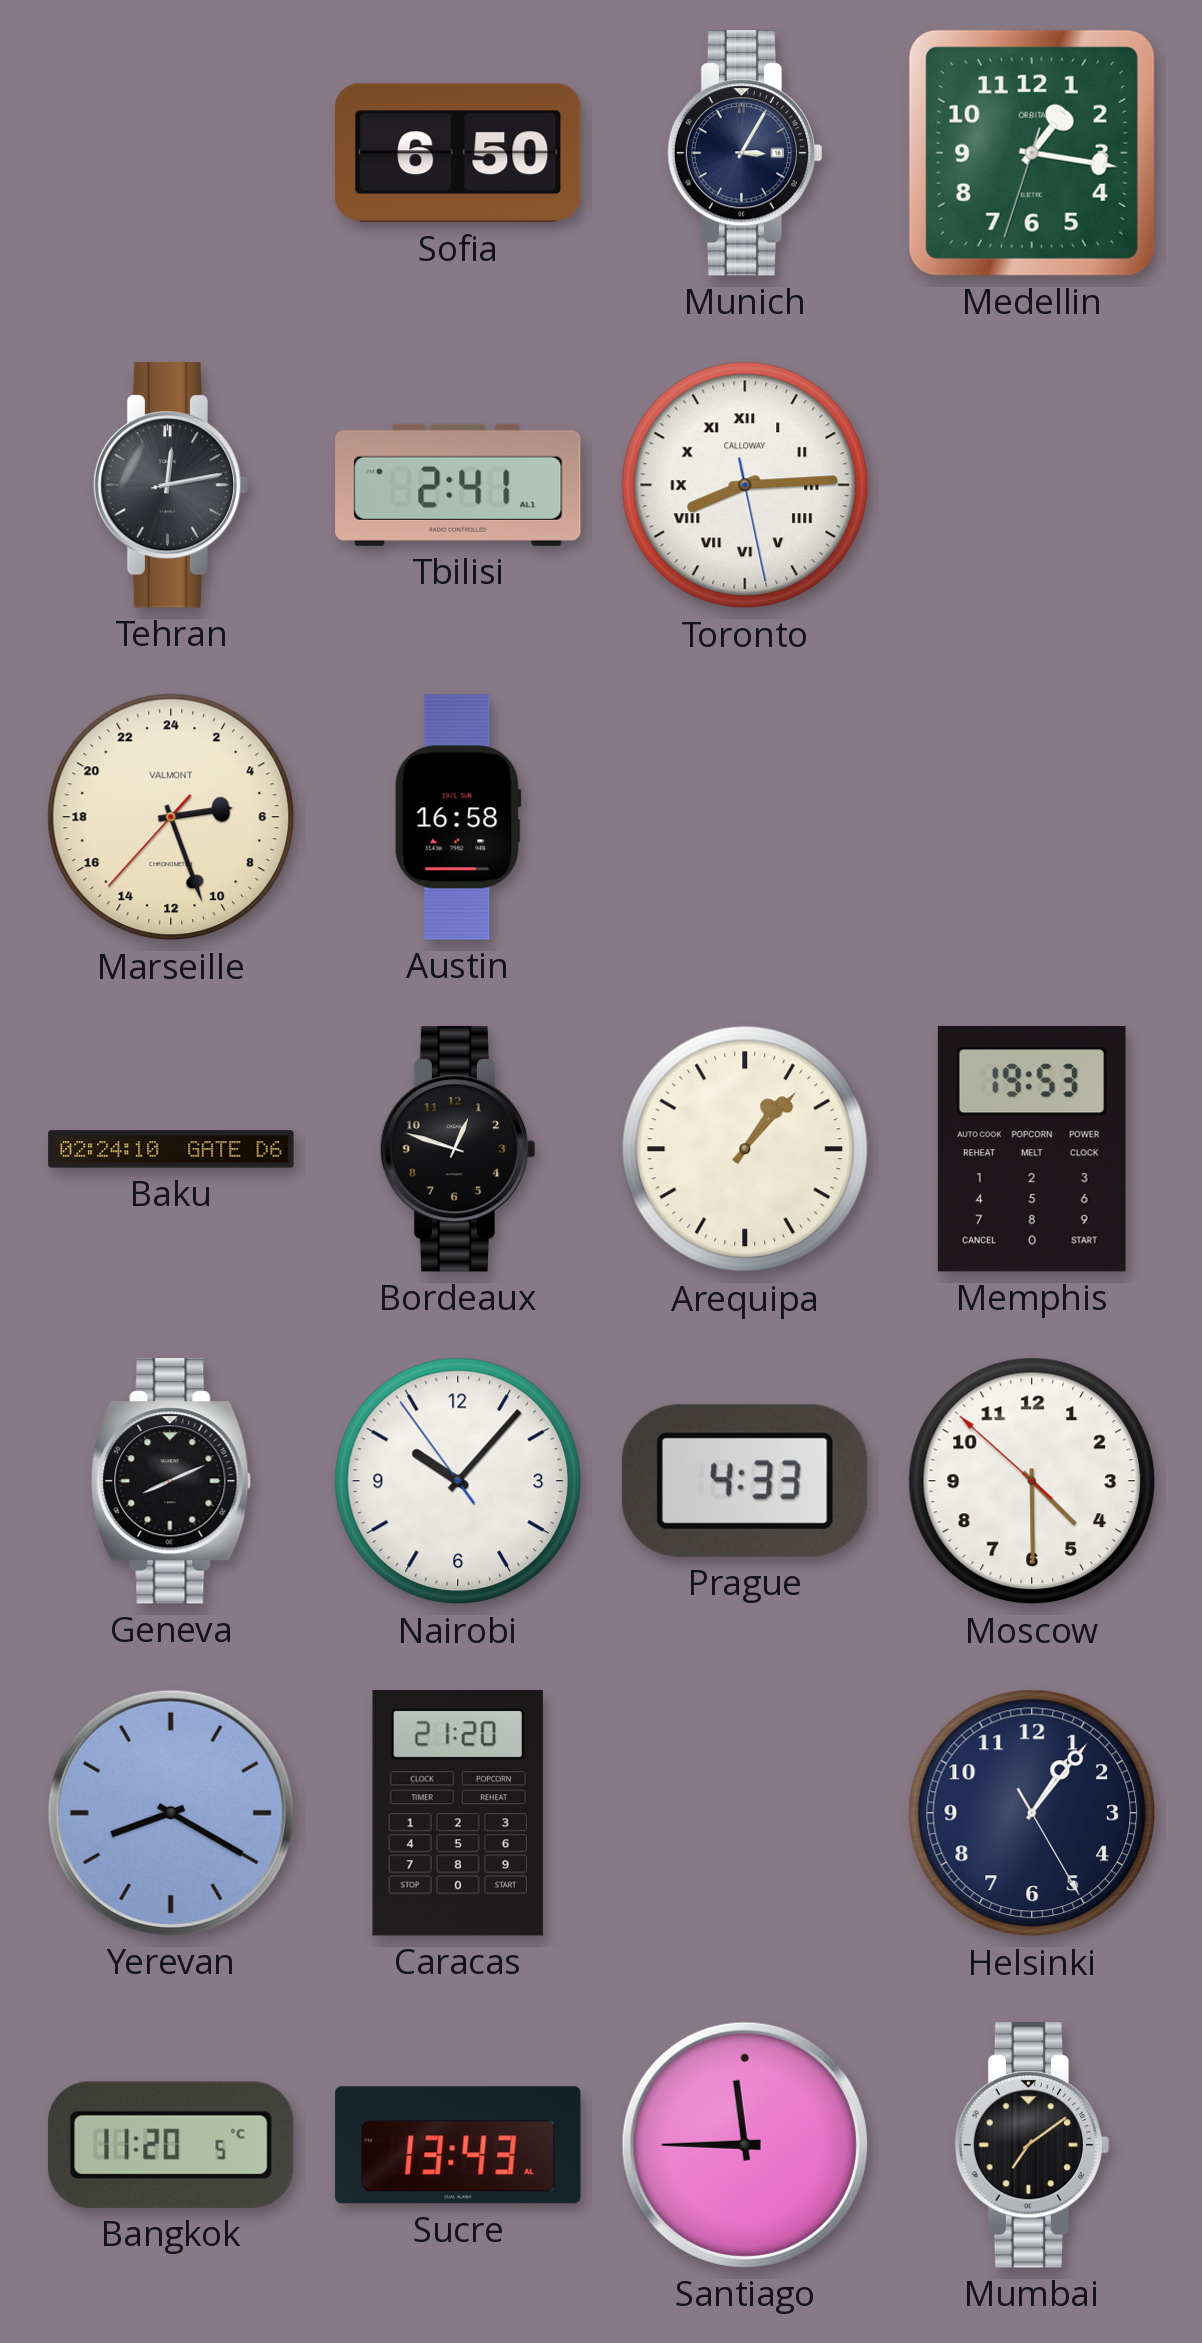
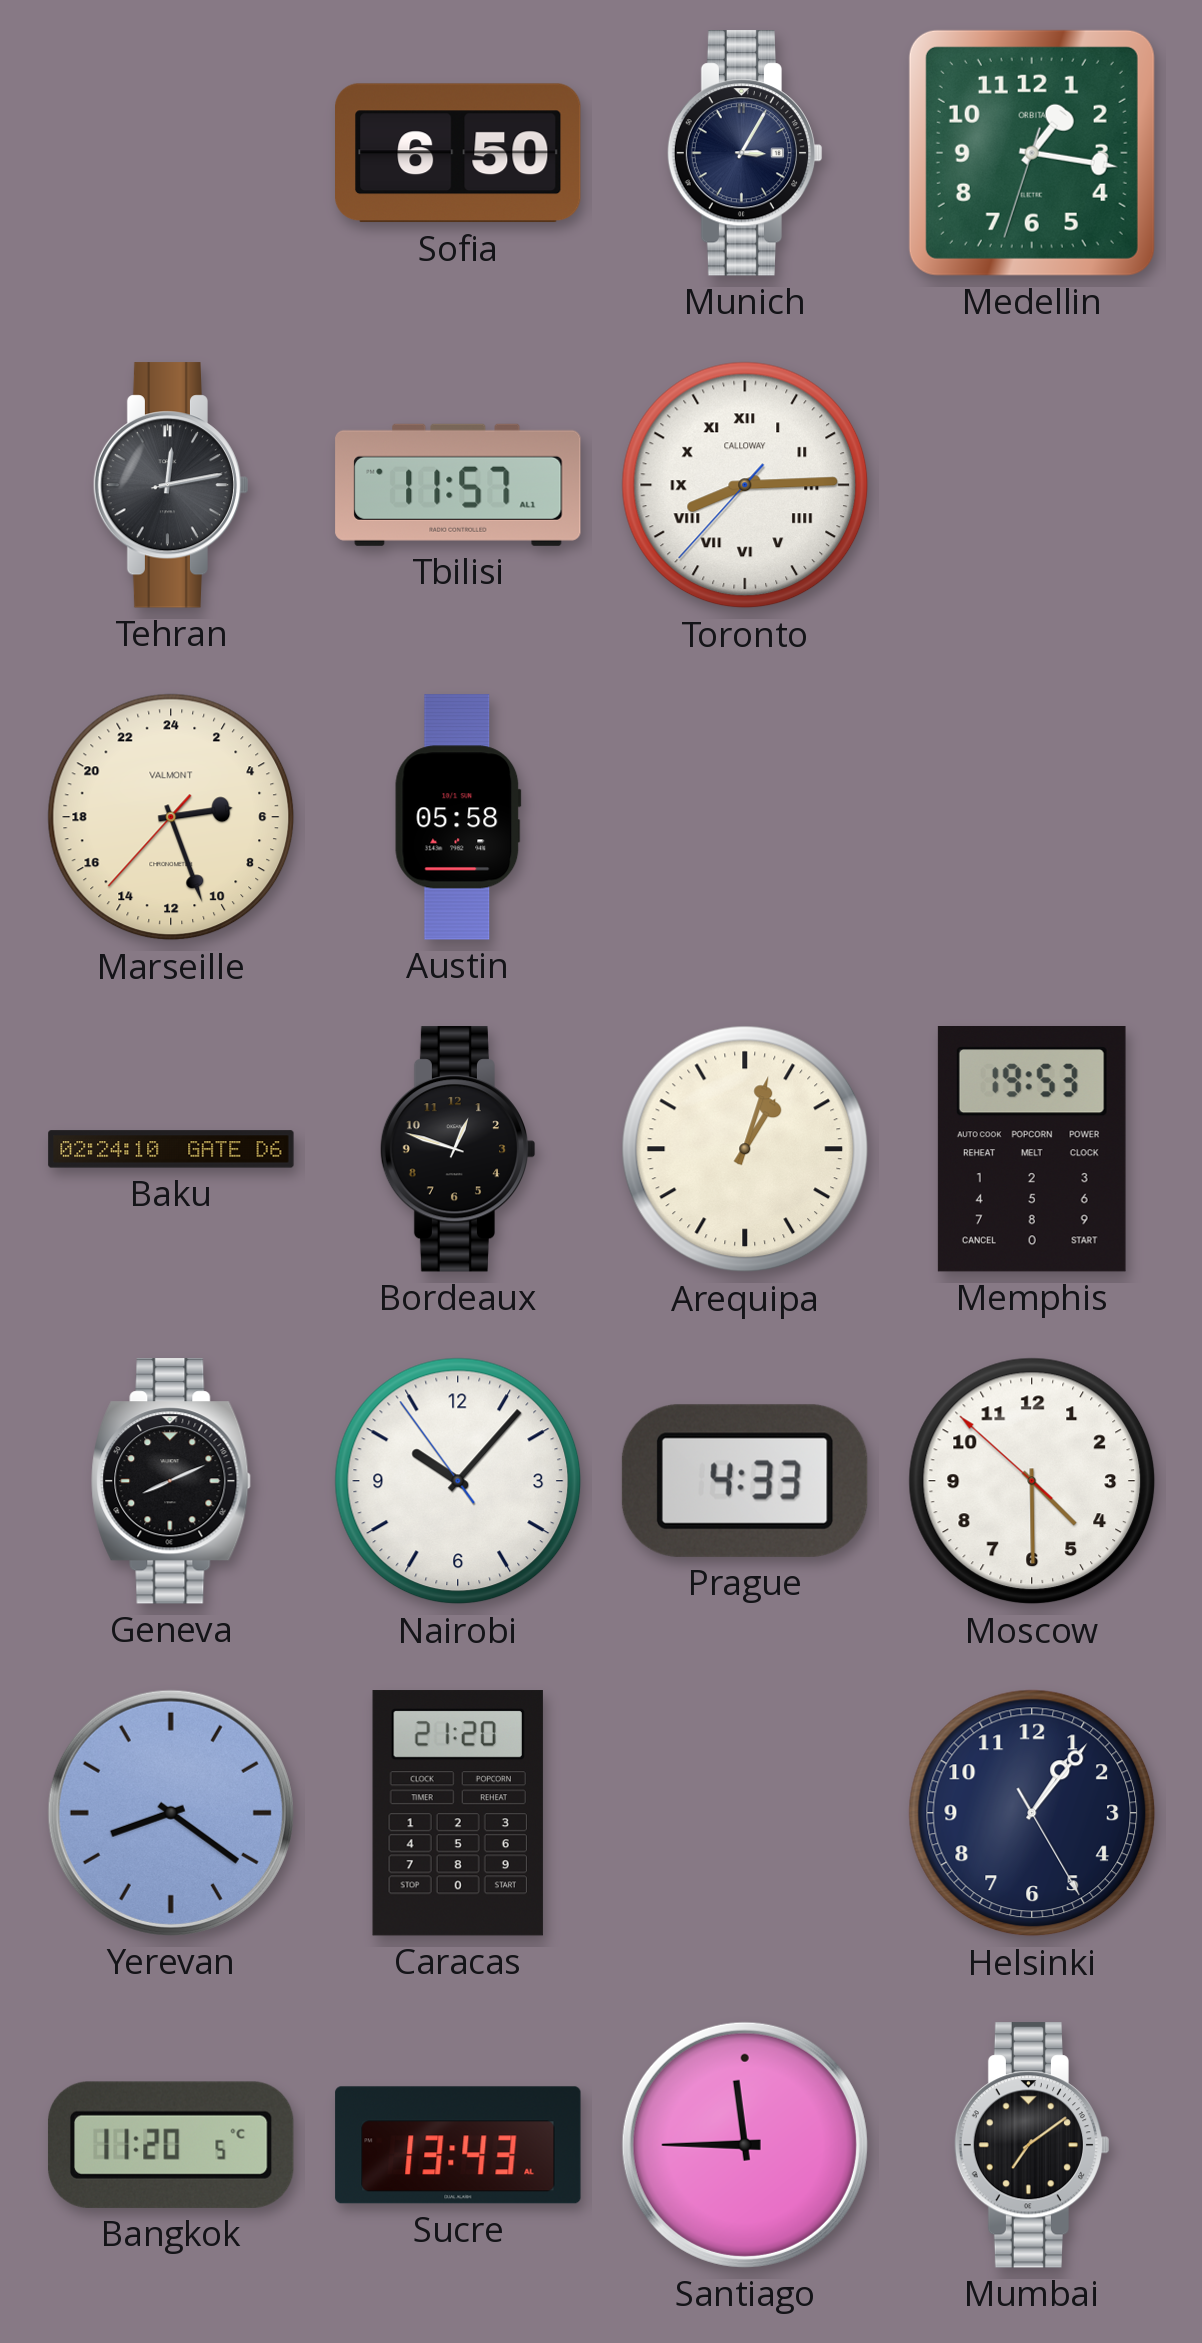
Tbilisi: 2:41 -> 11:57 (458, 485)
Toronto: 8:14:28 -> 8:14:37 (745, 485)
Austin: 16:58 -> 05:58 (458, 817)
Arequipa: 1:07 -> 1:03 (745, 1149)
Yerevan: 8:20 -> 8:21 (171, 1813)
